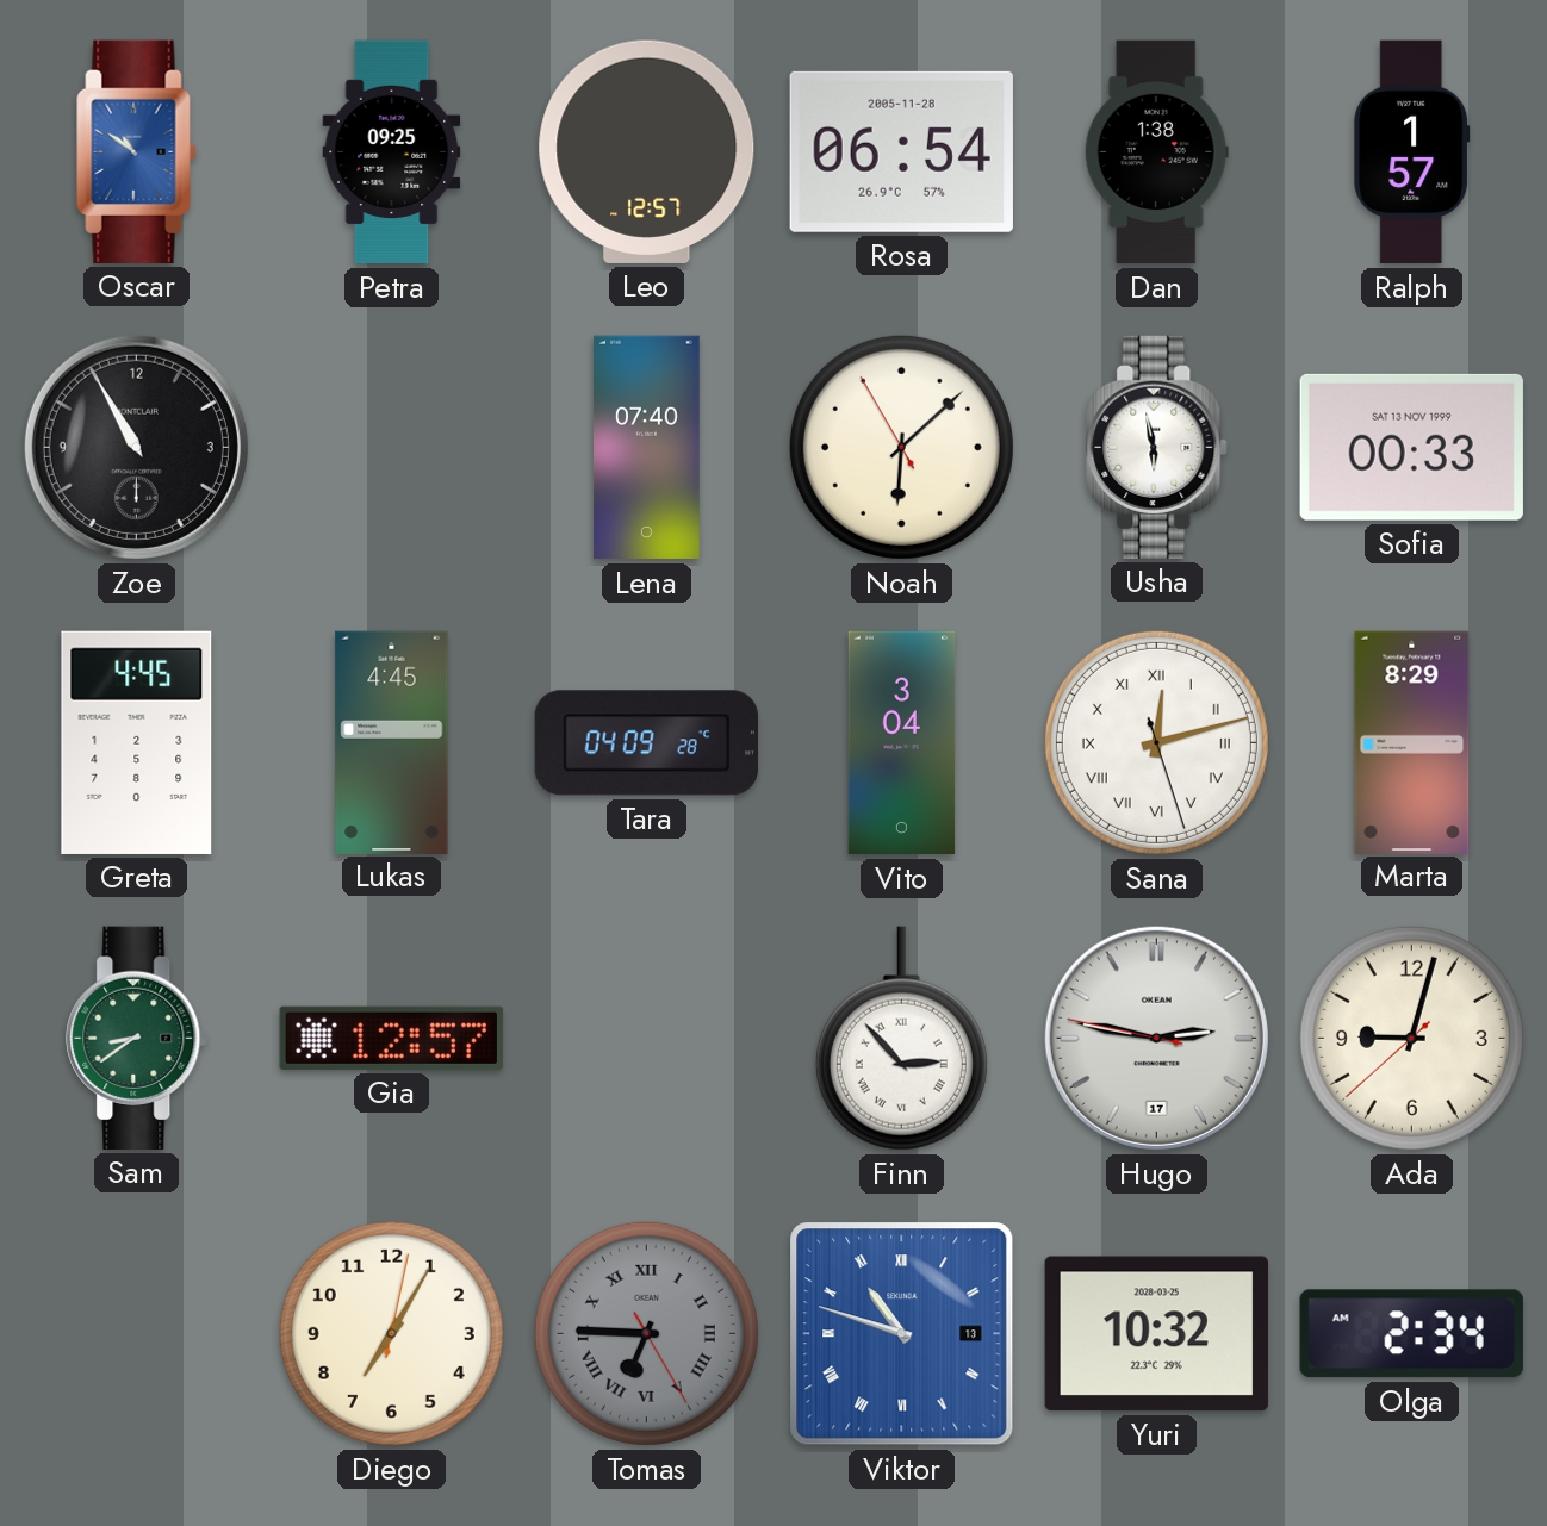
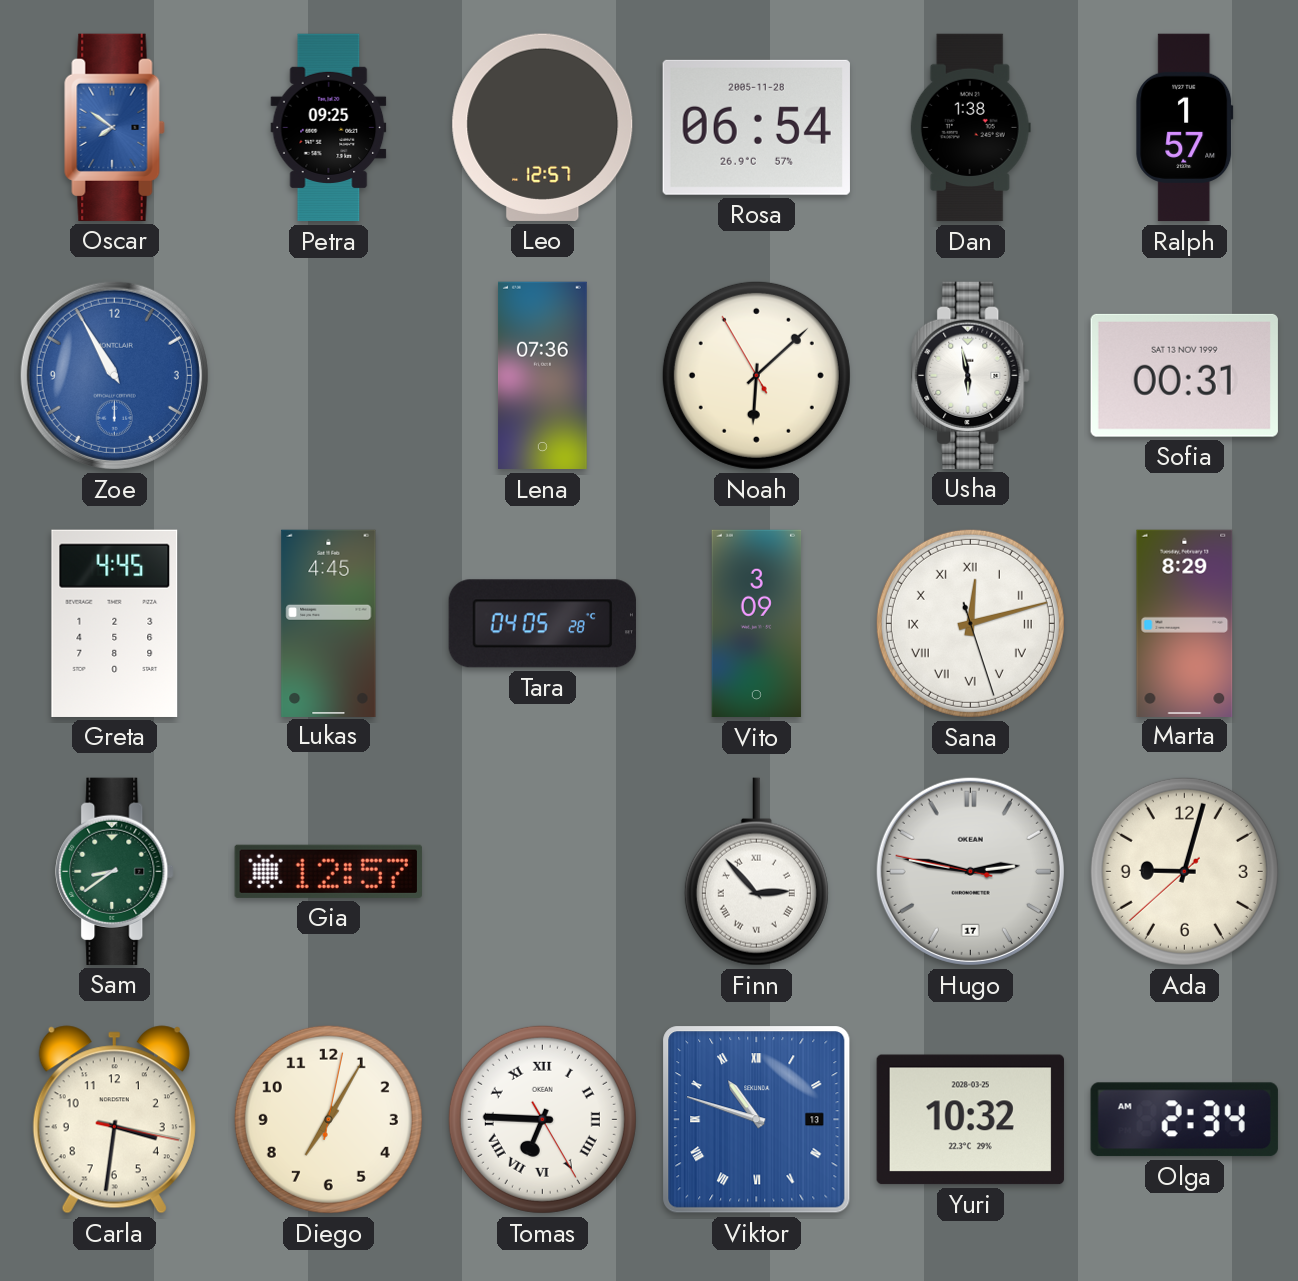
Oscar: 10:51 -> 7:51 (115, 127)
Zoe dial: black -> blue (114, 375)
Lena: 07:40 -> 07:36 (542, 376)
Sofia: 00:33 -> 00:31 (1184, 375)
Tara: 04:09 -> 04:05 (542, 624)
Vito: 3:04 -> 3:09 (757, 624)
Carla: none -> 3:31 (114, 1120)
Tomas dial: grey -> white (542, 1119)
